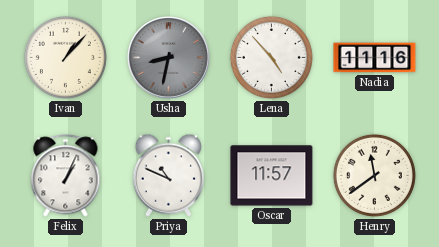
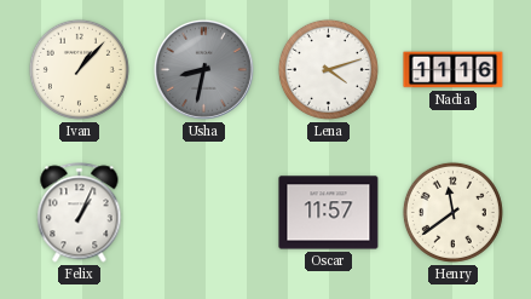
Lena: 4:53 -> 4:12 (328, 69)
Priya: 10:49 -> none (168, 175)
